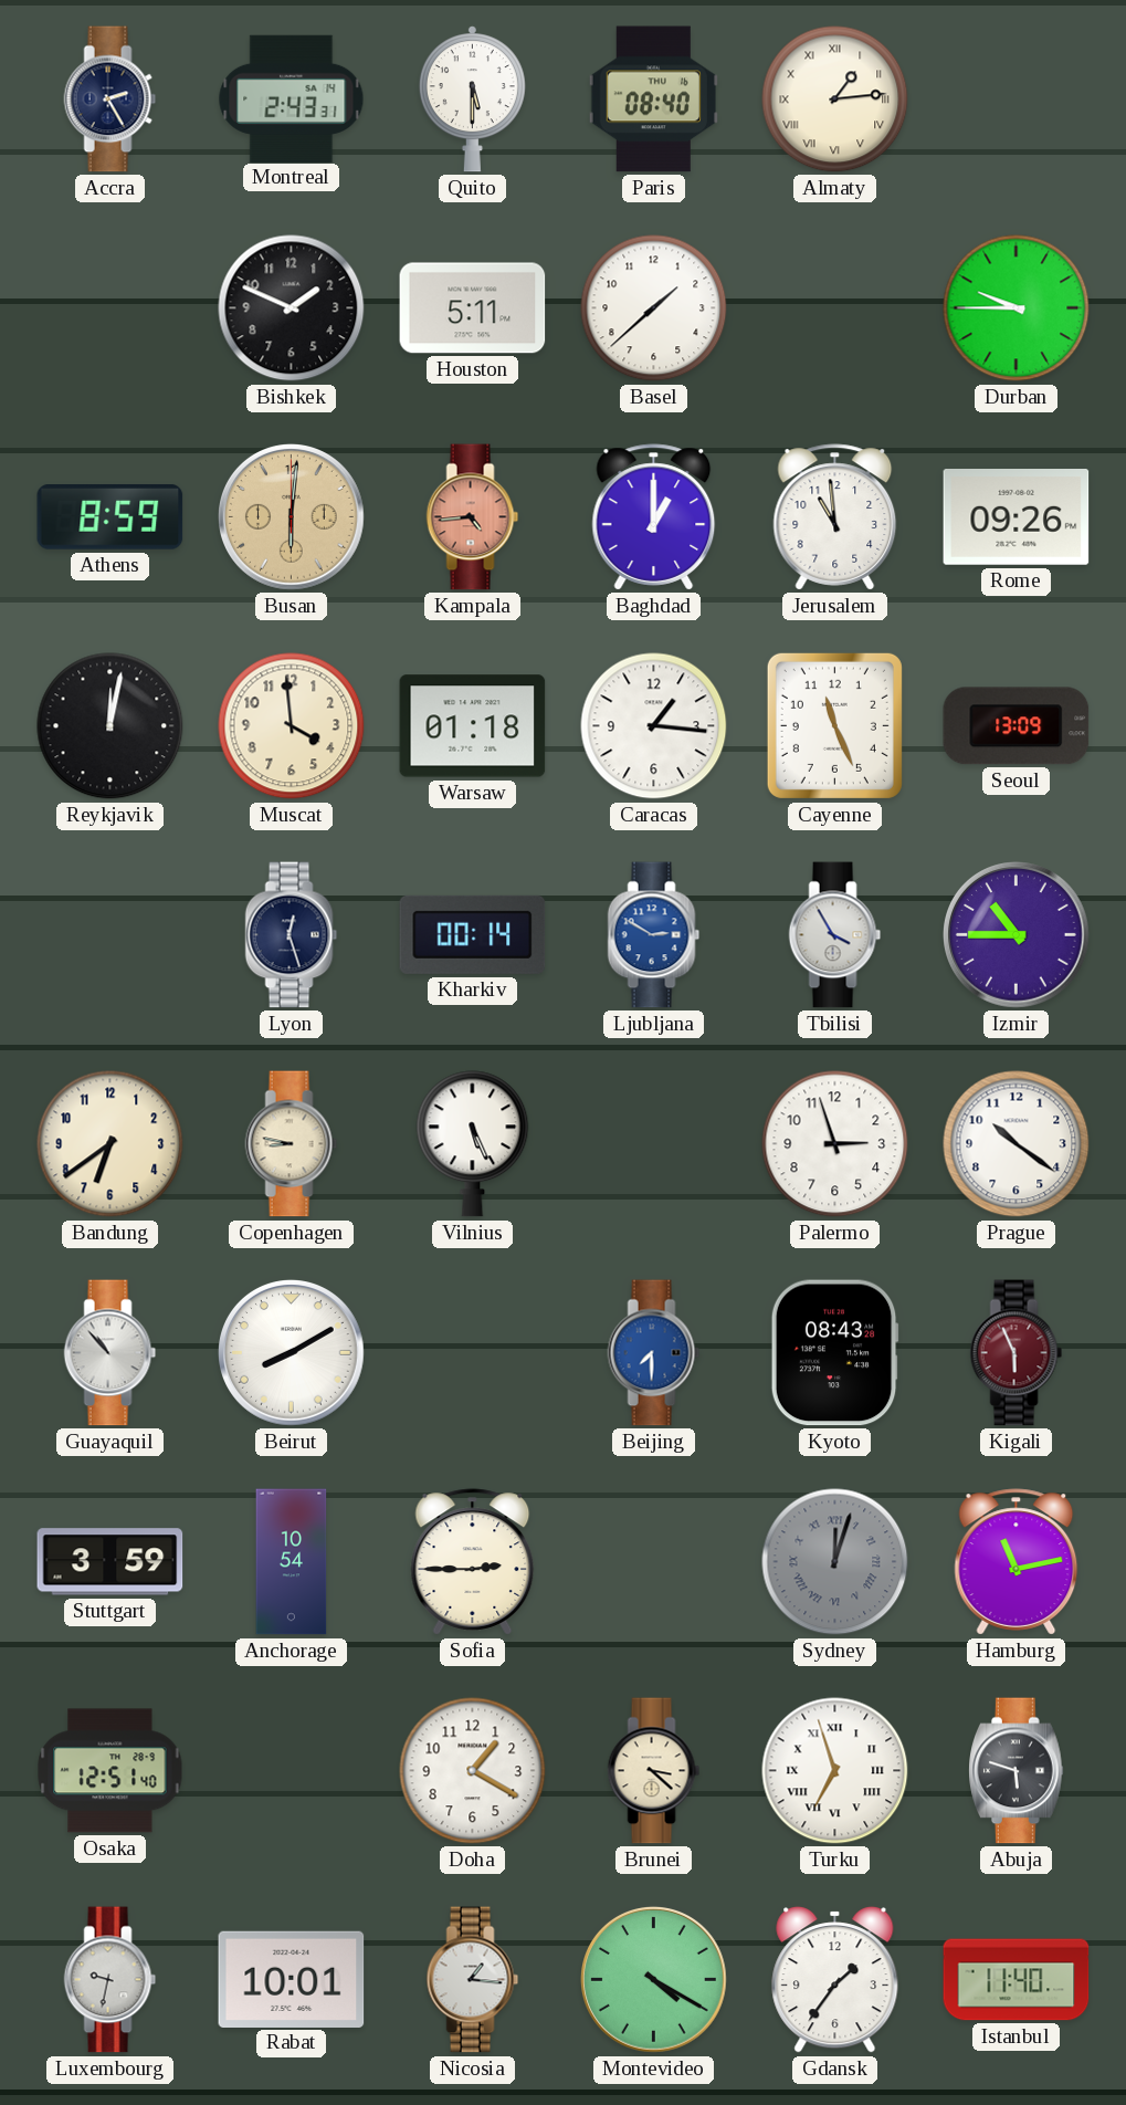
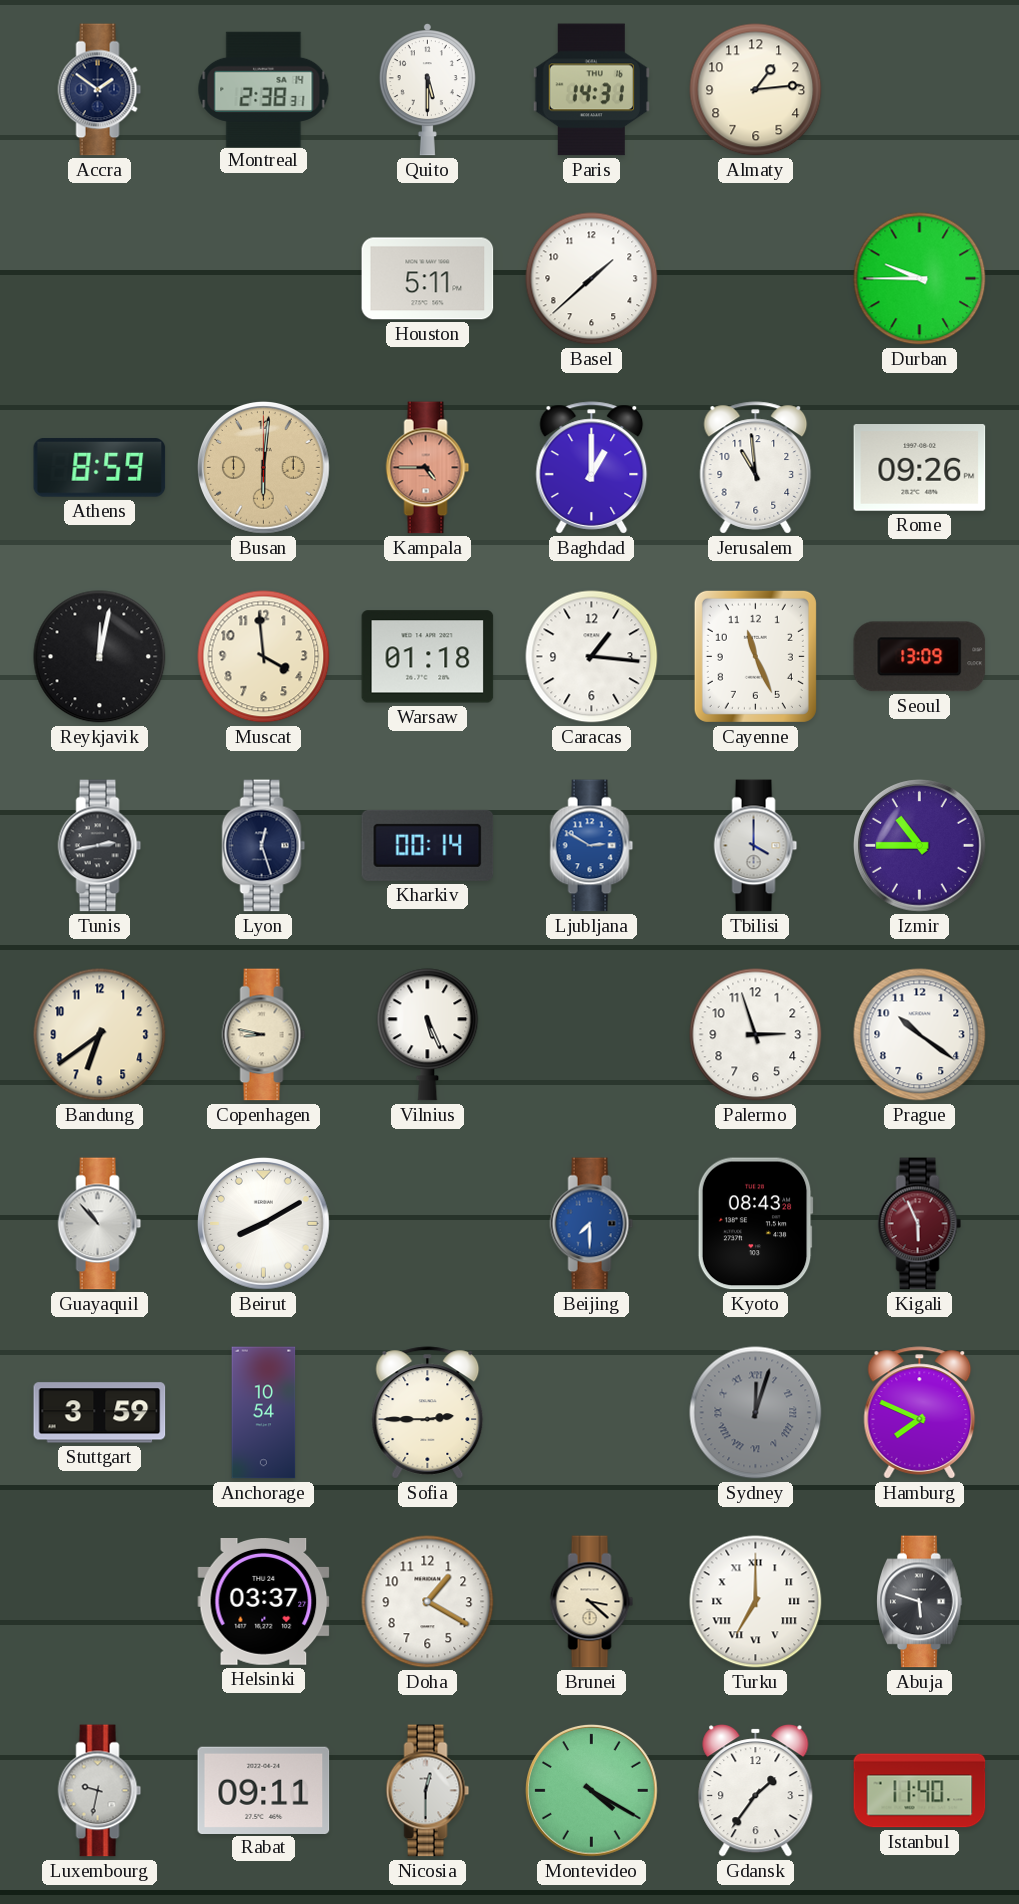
Accra: 2:25 -> 1:51 (100, 90)
Montreal: 2:43 -> 2:38 (264, 89)
Paris: 08:40 -> 14:31 (591, 90)
Almaty numerals: Roman -> Arabic (756, 90)
Bishkek: 1:49 -> none (292, 308)
Kampala: 4:44 -> 4:45 (428, 468)
Tunis: none -> 2:43 (100, 846)
Tbilisi: 3:55 -> 4:00 (756, 846)
Hamburg: 11:13 -> 7:49 (920, 1413)
Osaka: 12:51 -> none (111, 1771)
Helsinki: none -> 03:37 (264, 1602)
Turku: 6:57 -> 7:00 (756, 1602)
Rabat: 10:01 -> 09:11 (264, 1790)
Nicosia: 1:16 -> 12:30 (428, 1791)
